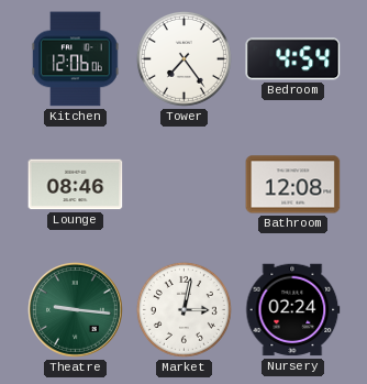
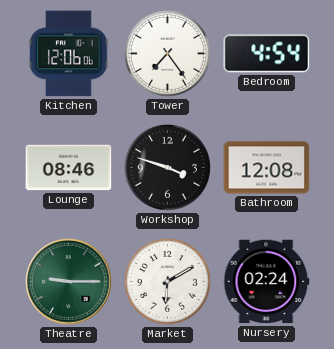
Workshop: none -> 3:48 (167, 167)
Theatre: 9:16 -> 9:15 (69, 282)
Market: 3:02 -> 6:10 (167, 281)
